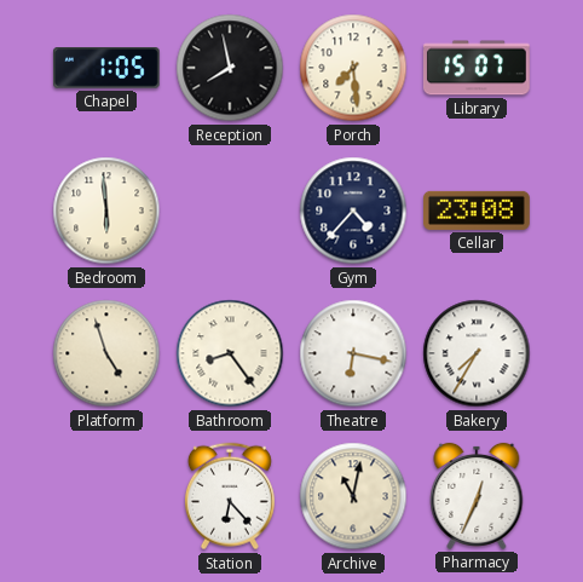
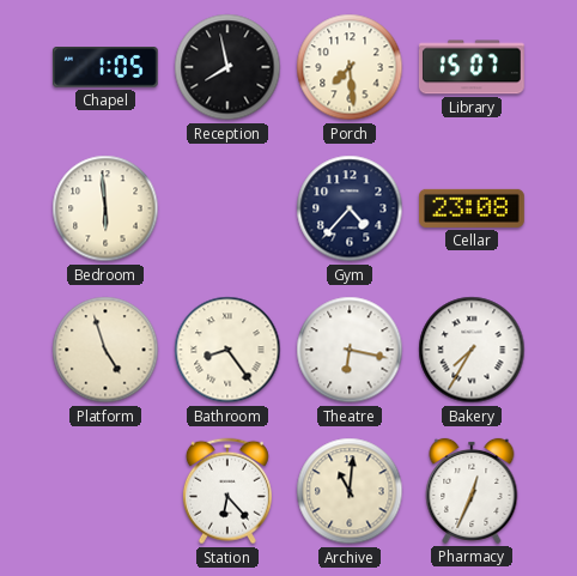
Archive: 11:02 -> 11:01 (350, 491)
